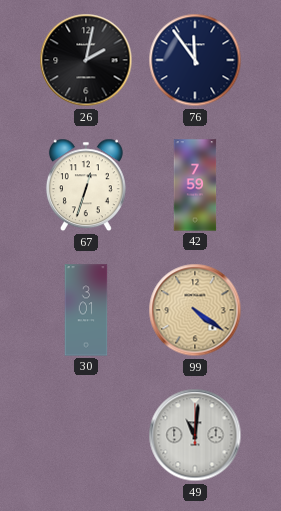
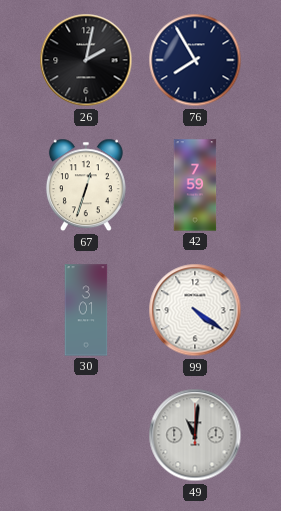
76: 11:54 -> 7:55 (195, 60)
99 dial: champagne -> white (195, 310)
